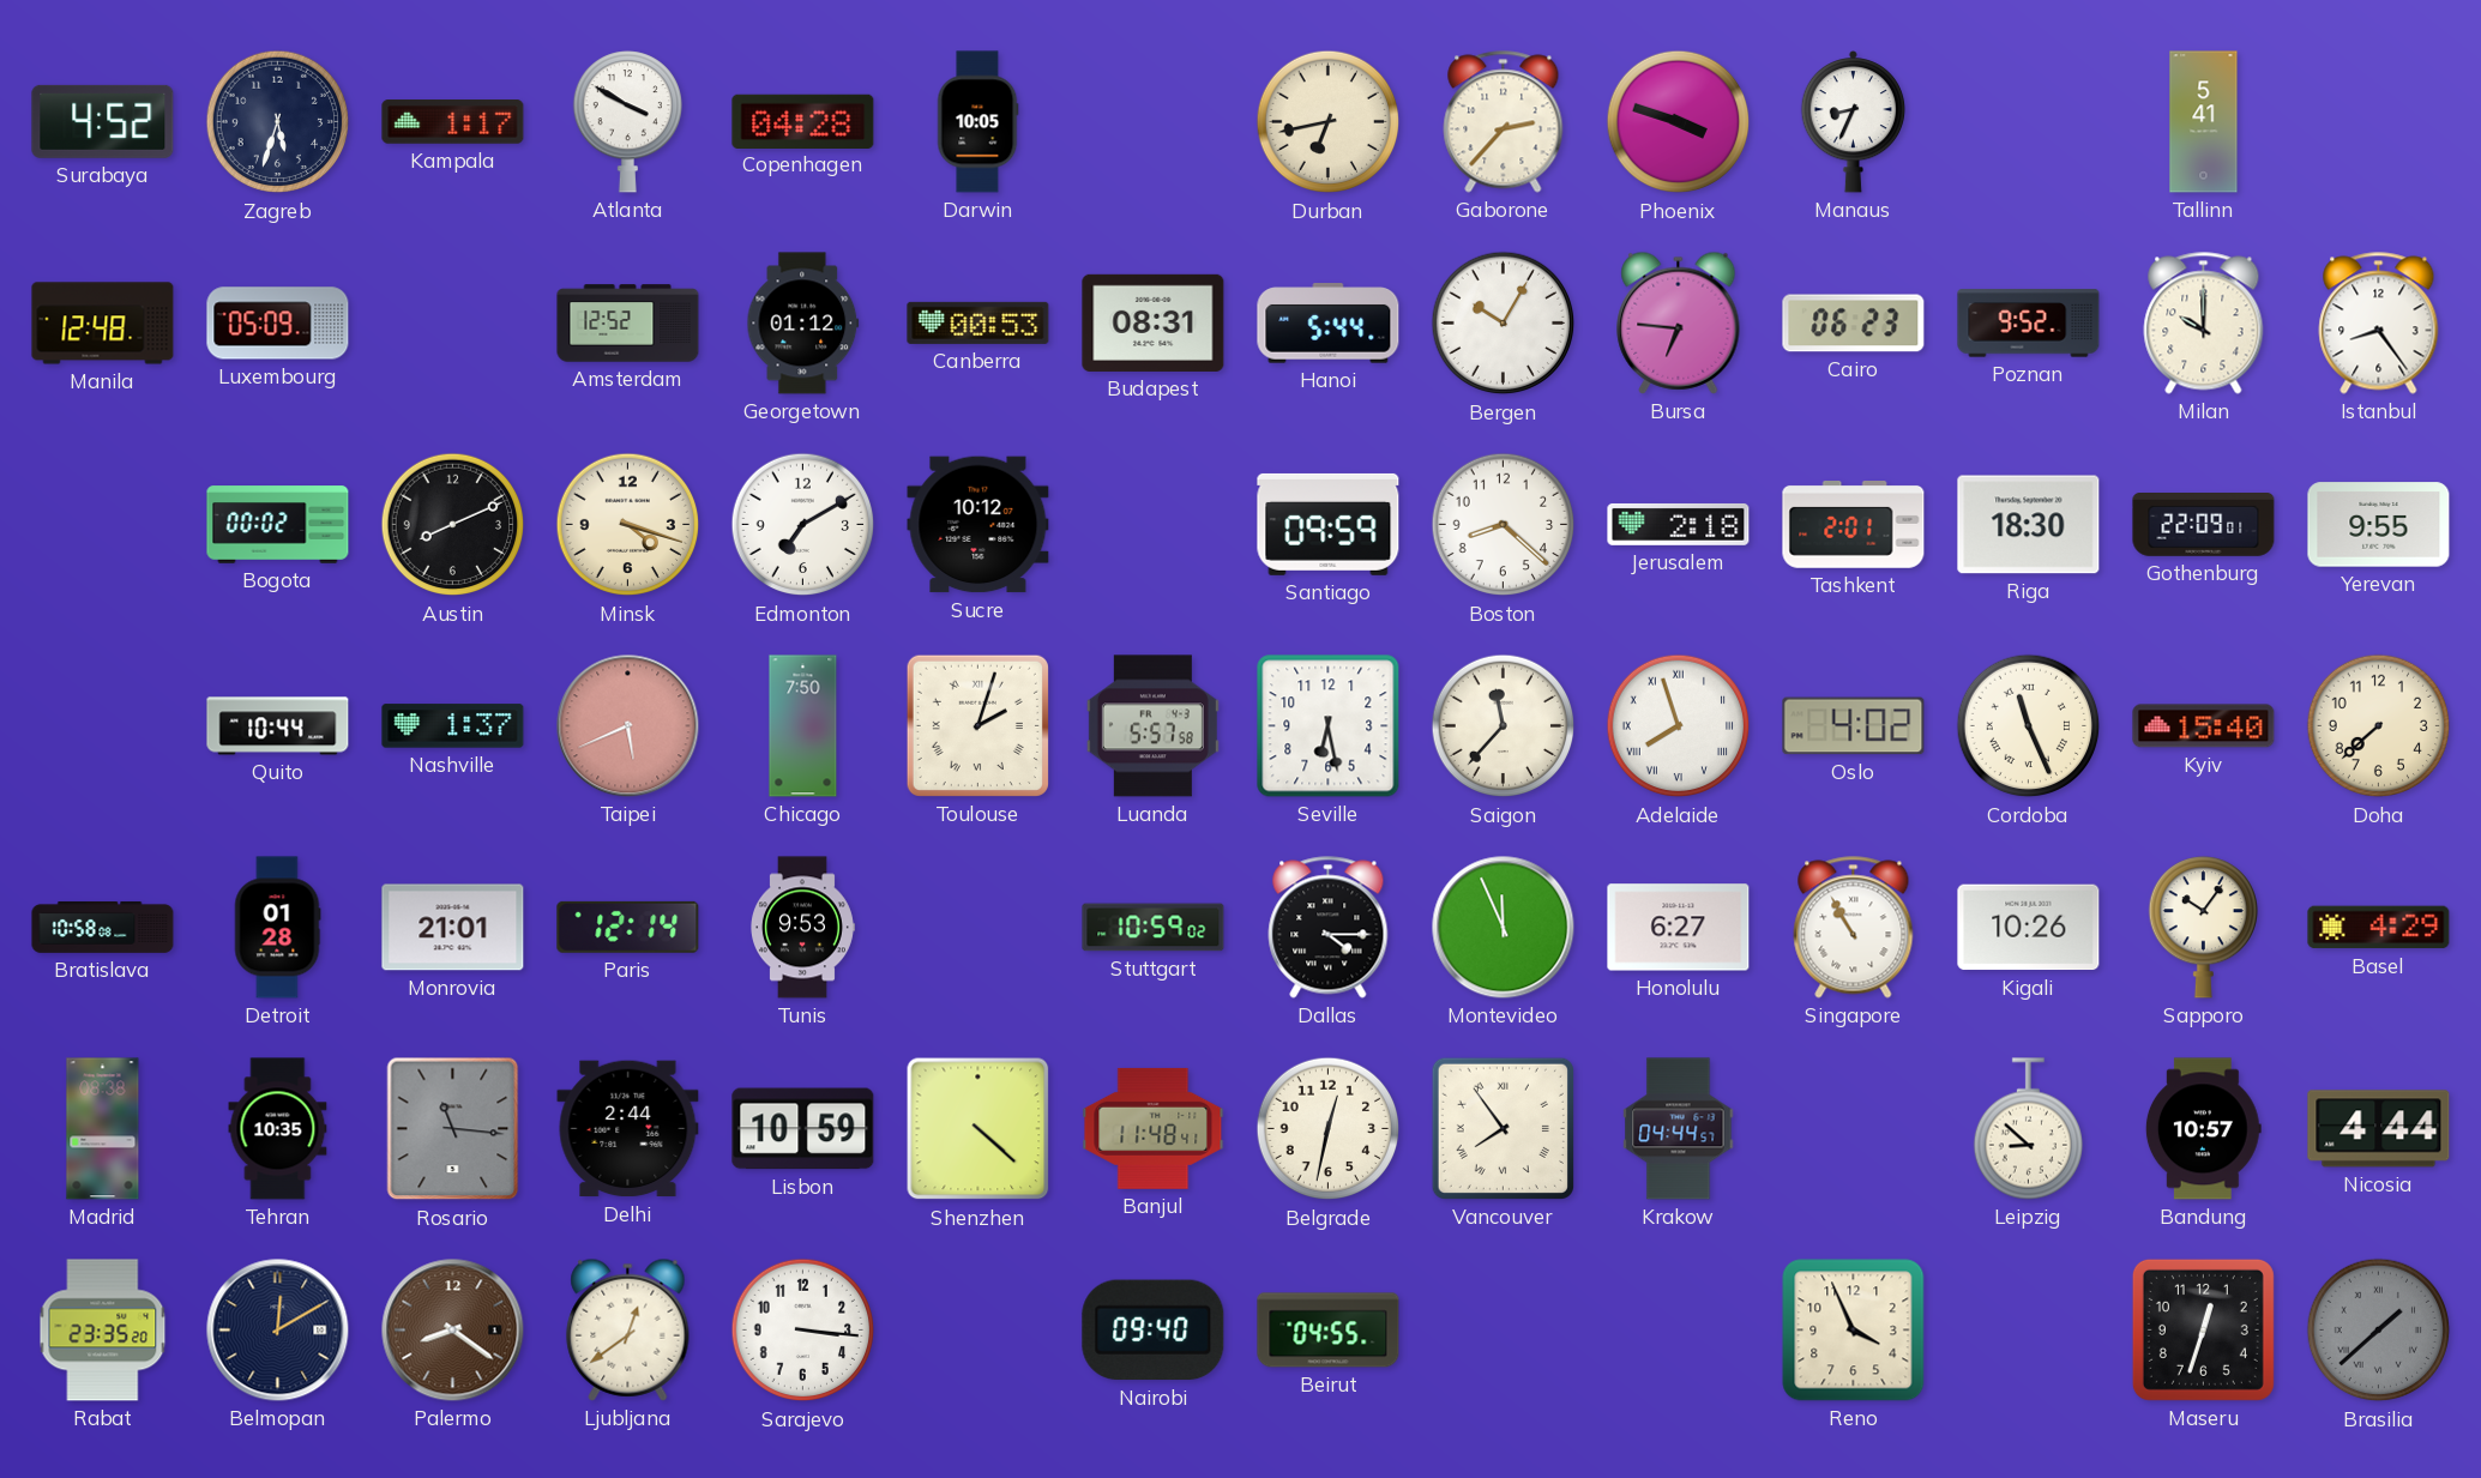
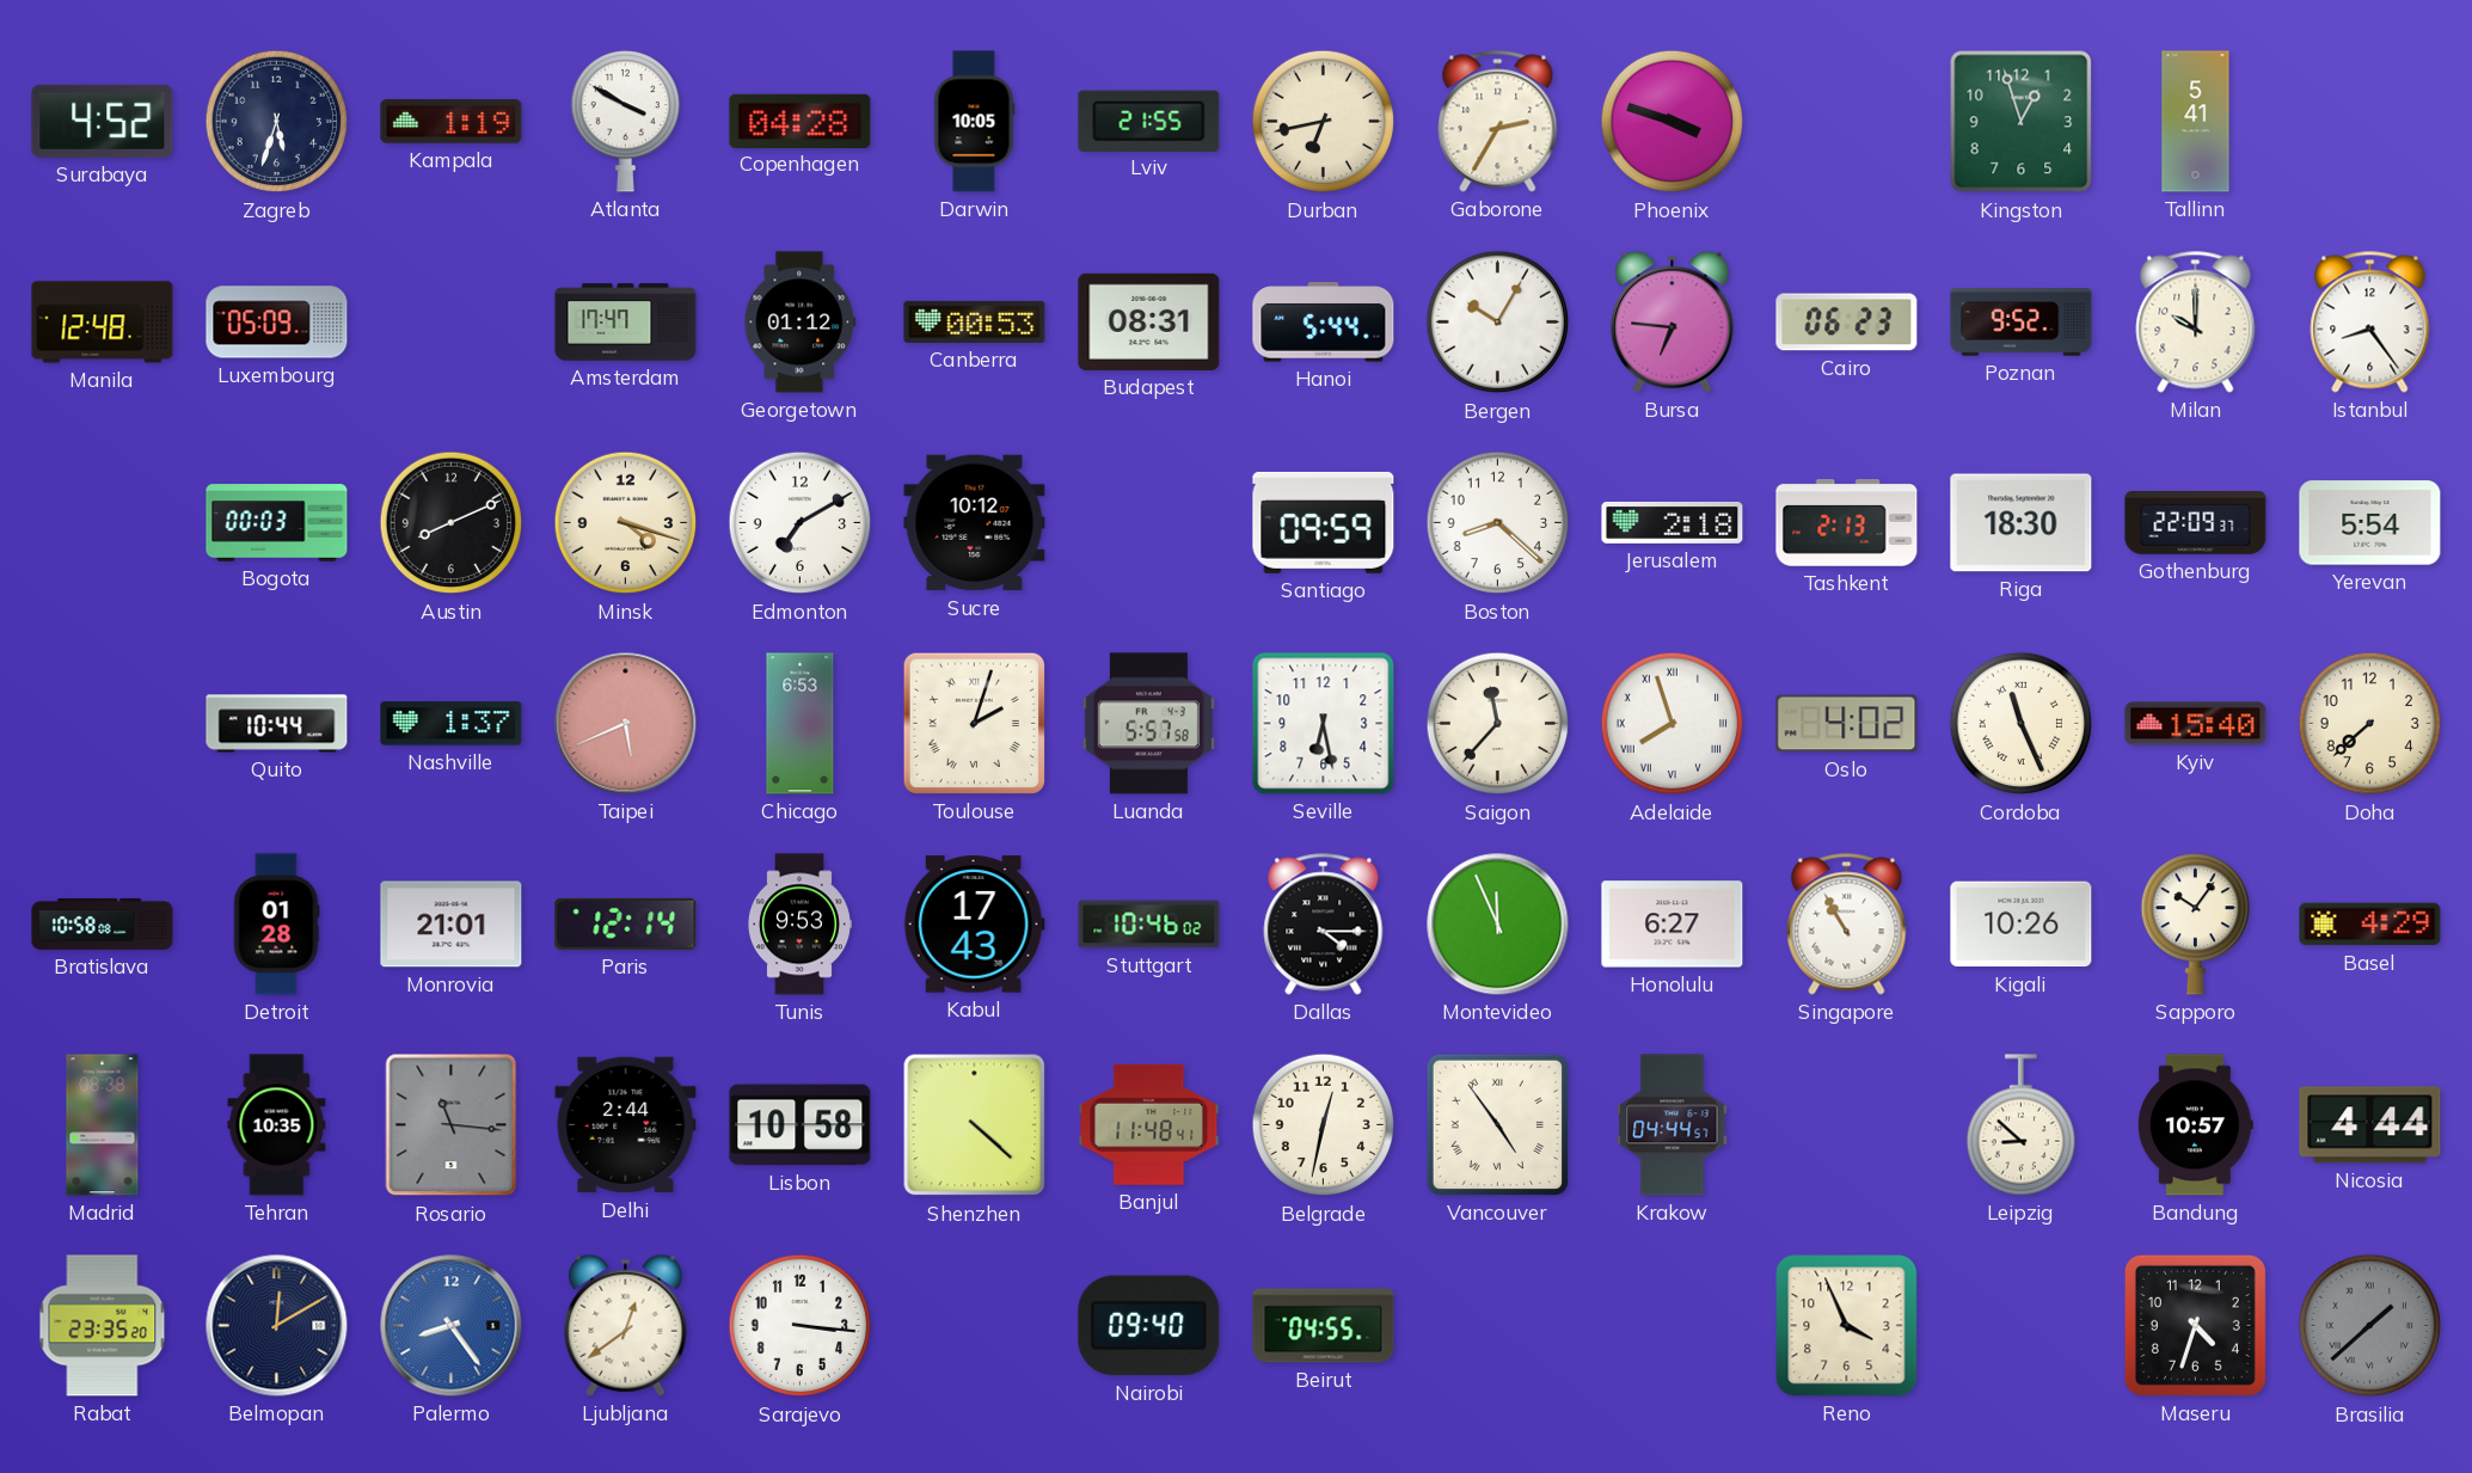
Kampala: 1:17 -> 1:19 (452, 122)
Lviv: none -> 21:55 (1149, 121)
Gaborone: 2:37 -> 2:35 (1498, 122)
Manaus: 8:34 -> none (1854, 122)
Kingston: none -> 12:57 (2022, 122)
Amsterdam: 12:52 -> 17:47 (626, 323)
Bogota: 00:02 -> 00:03 (277, 523)
Tashkent: 2:01 -> 2:13 (1847, 523)
Gothenburg: 22:09:01 -> 22:09:37 (2196, 523)
Yerevan: 9:55 -> 5:54 (2370, 523)
Chicago: 7:50 -> 6:53 (801, 724)
Kabul: none -> 17:43 (974, 925)
Stuttgart: 10:59 -> 10:46 (1149, 925)
Lisbon: 10:59 -> 10:58 (801, 1125)
Vancouver: 7:54 -> 4:54 (1497, 1124)
Palermo: 8:21 -> 8:24 (452, 1326)
Palermo dial: brown -> blue (452, 1326)
Maseru: 12:33 -> 4:33 (2195, 1325)
